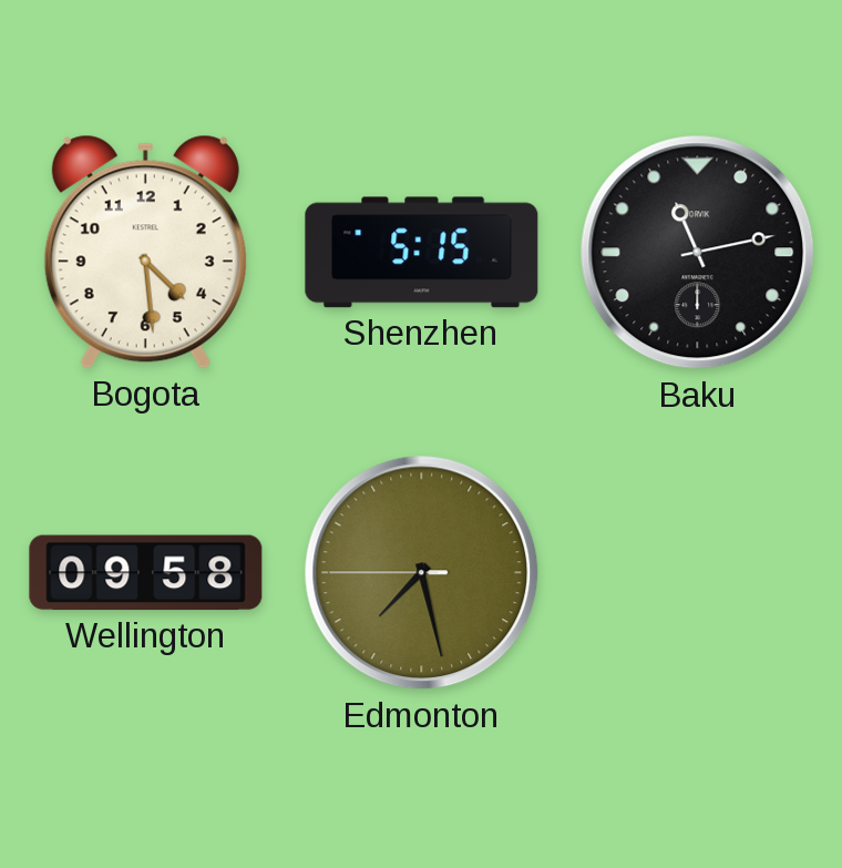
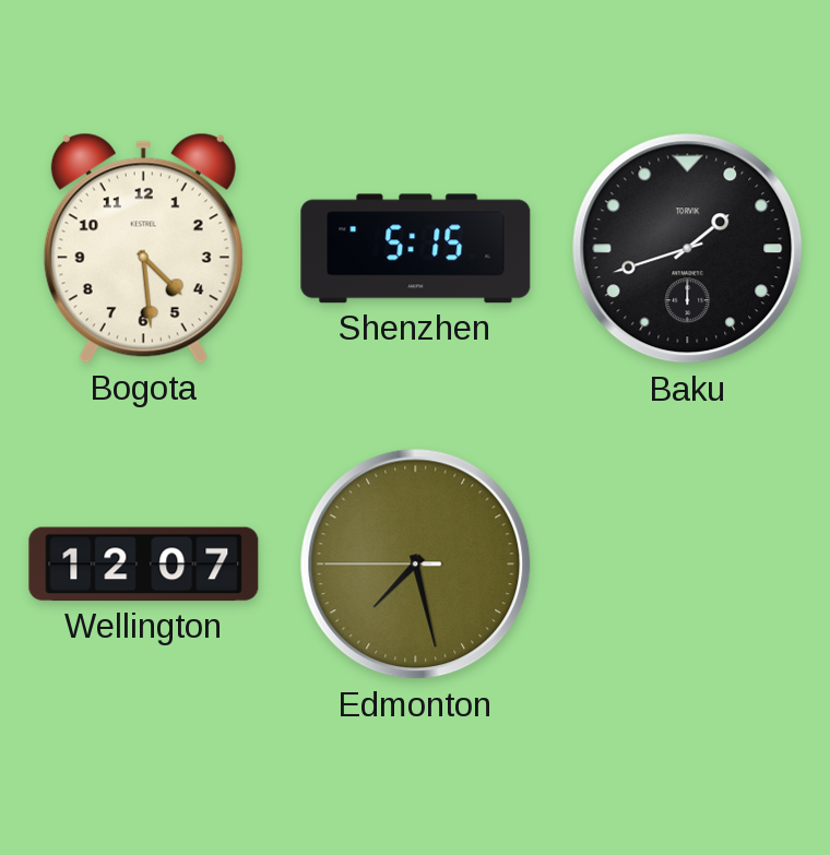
Baku: 11:13 -> 1:42 (688, 249)
Wellington: 09:58 -> 12:07 (144, 565)
